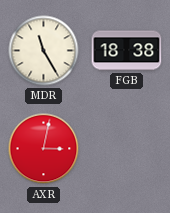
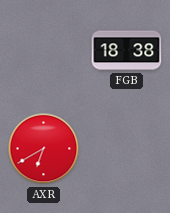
MDR: 11:25 -> none (44, 51)
AXR: 3:02 -> 6:40 (44, 149)
